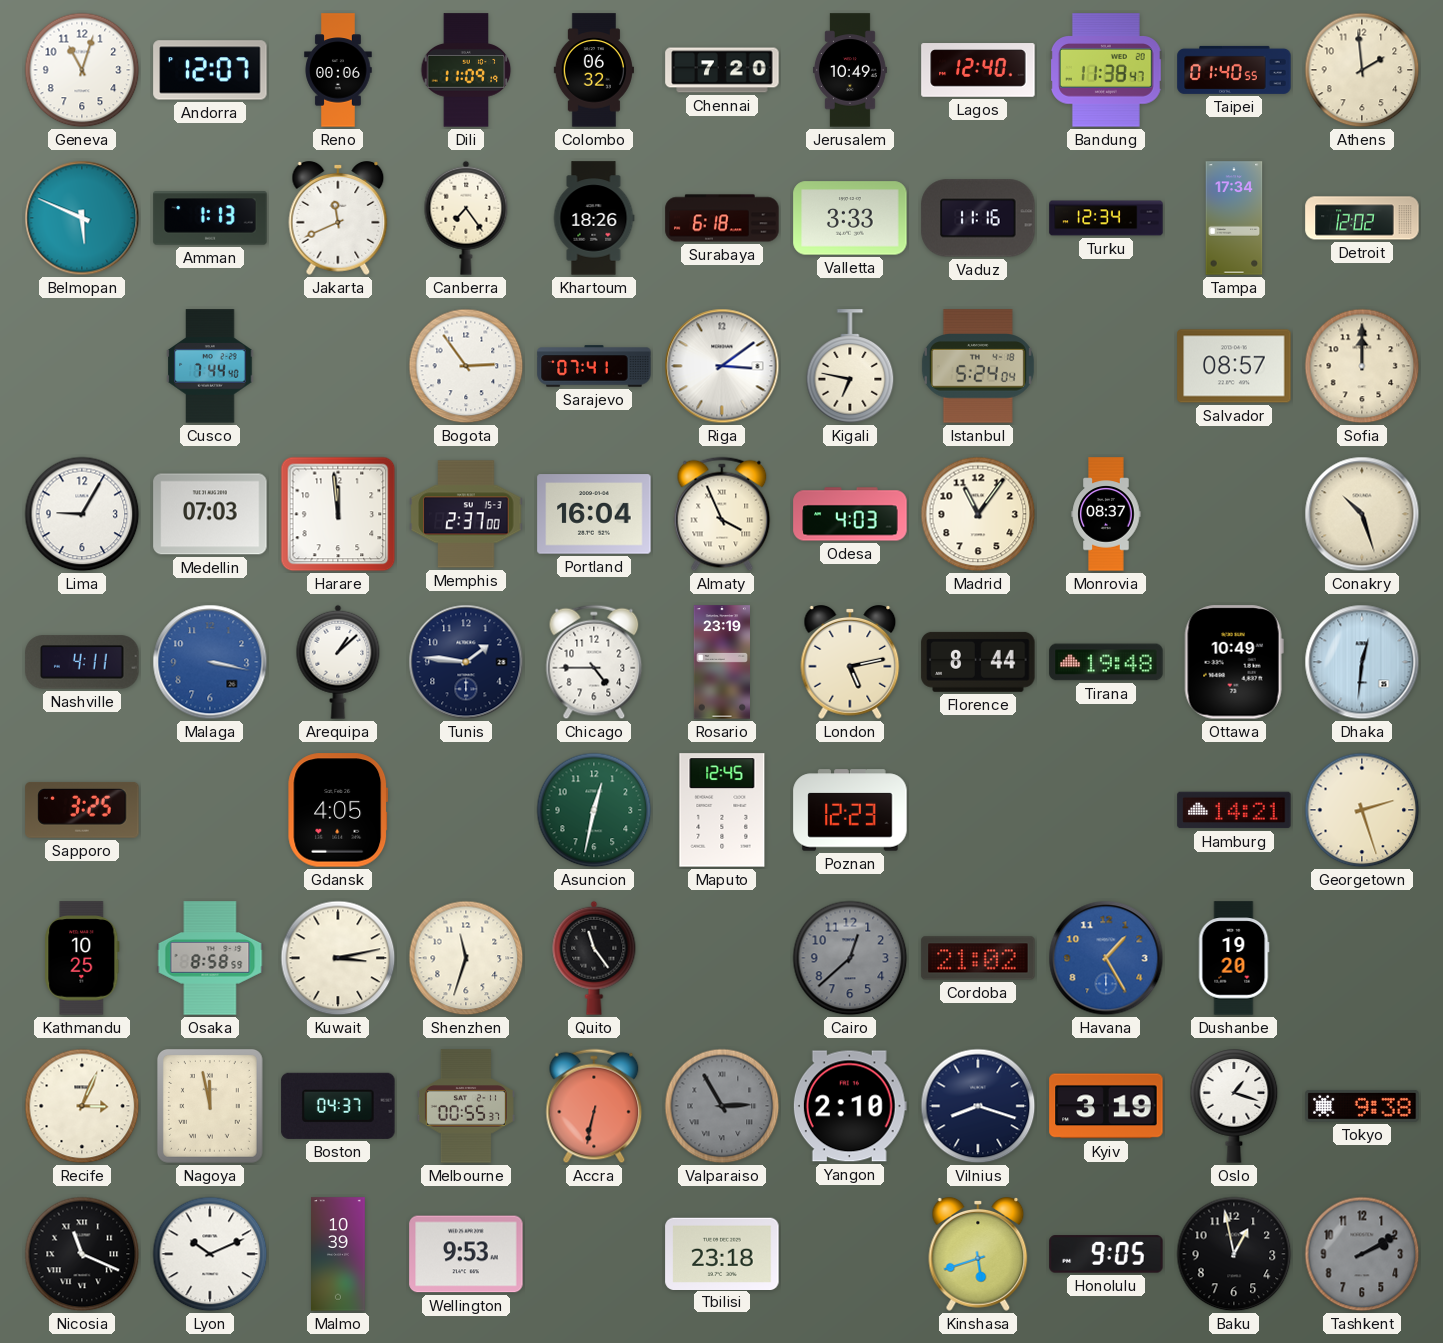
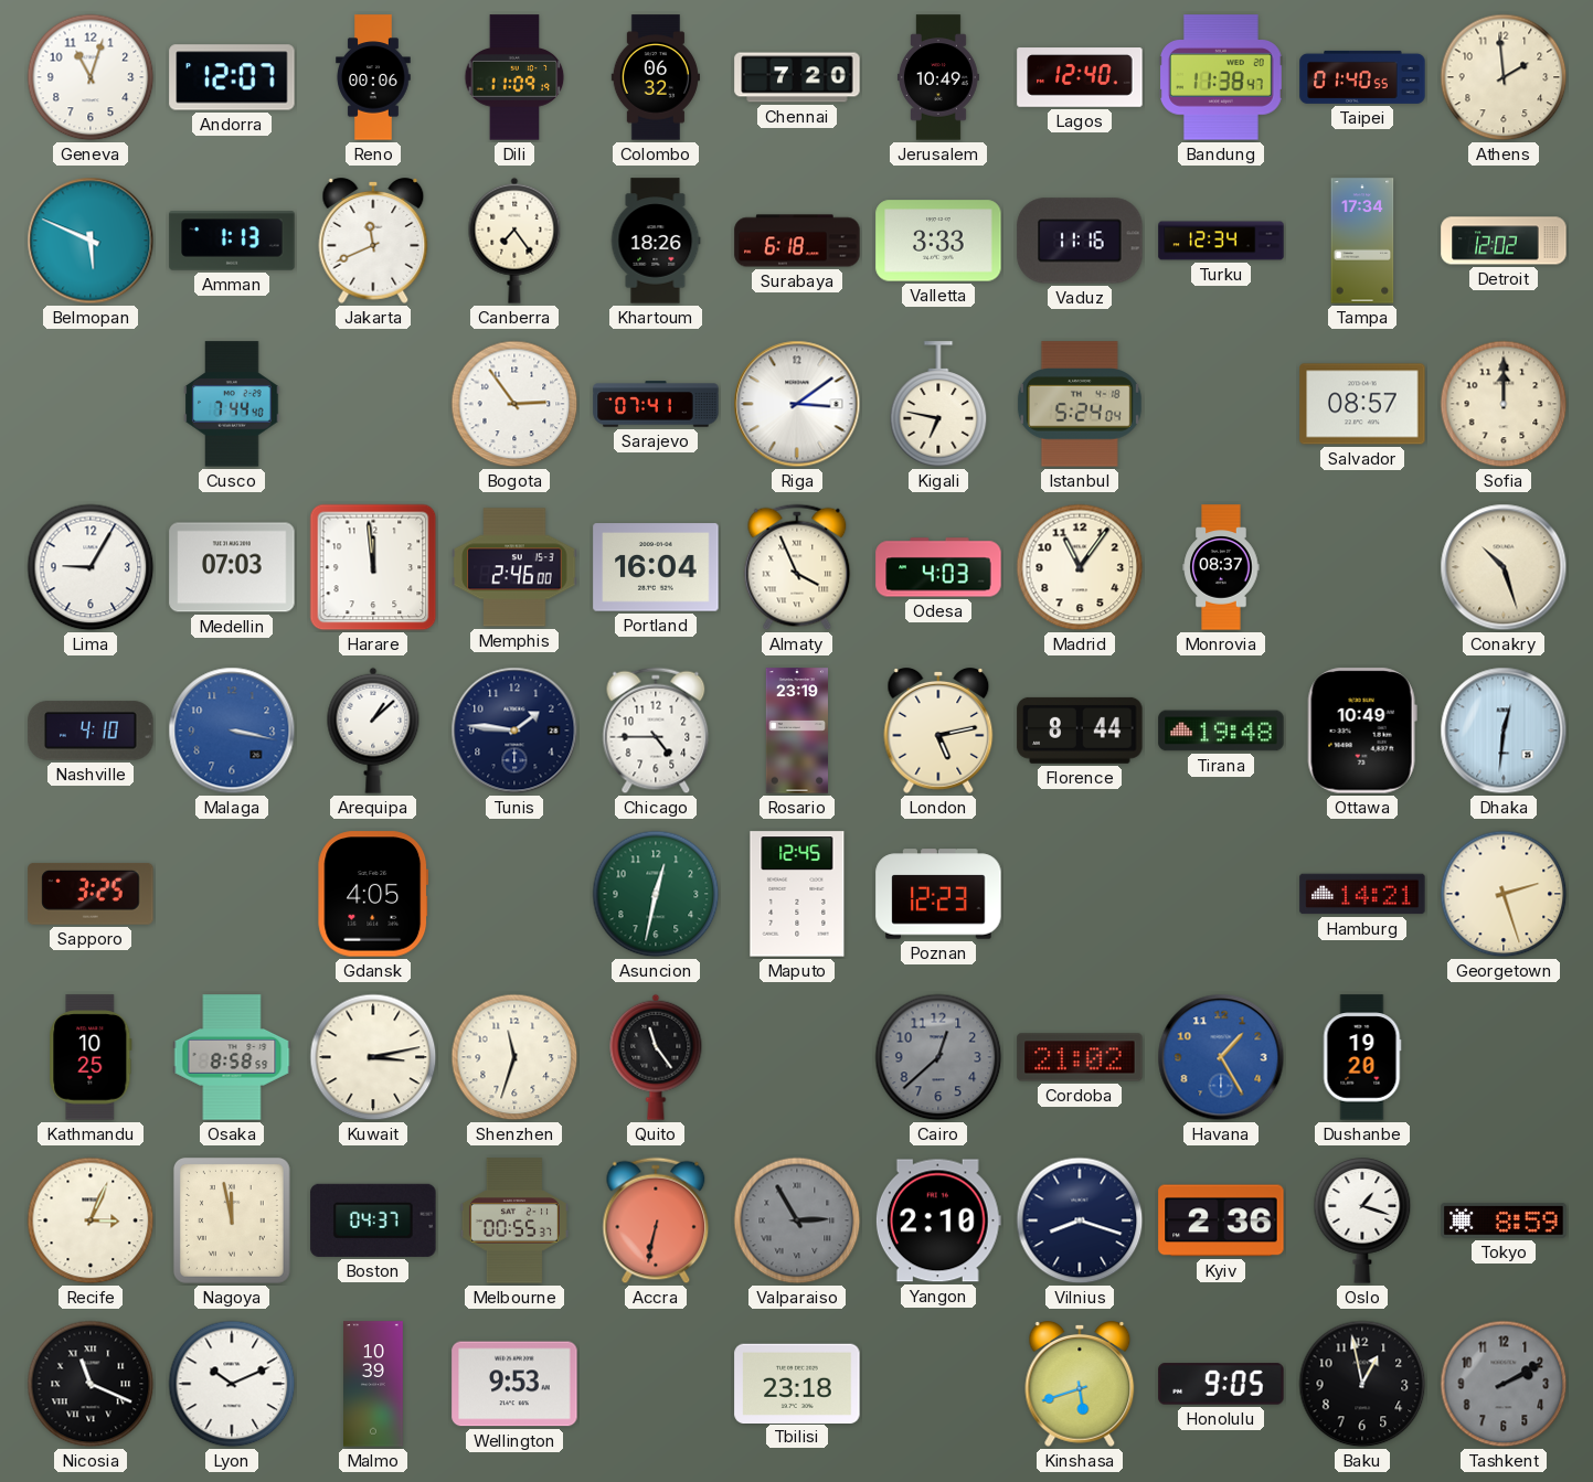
Memphis: 2:37 -> 2:46 (514, 567)
Nashville: 4:11 -> 4:10 (91, 731)
Kyiv: 3:19 -> 2:36 (1221, 1220)
Tokyo: 9:38 -> 8:59 (1504, 1220)
